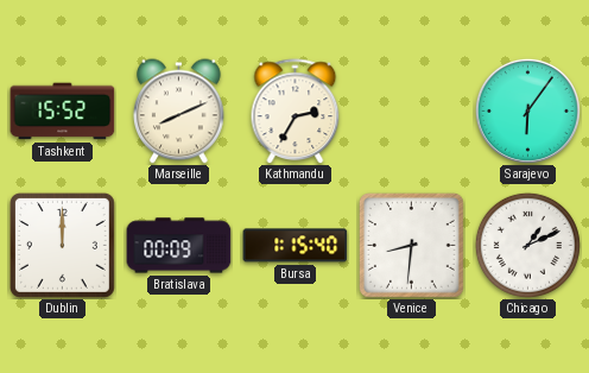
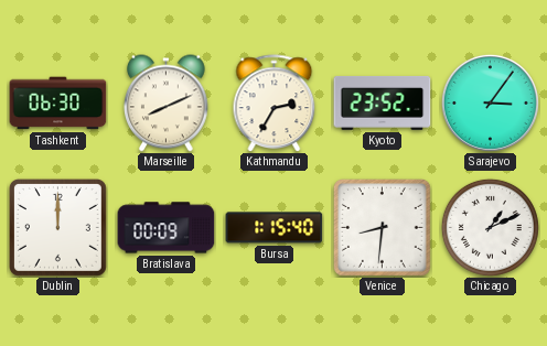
Tashkent: 15:52 -> 06:30 (58, 104)
Kyoto: none -> 23:52 (383, 102)
Sarajevo: 6:06 -> 3:06 (490, 102)
